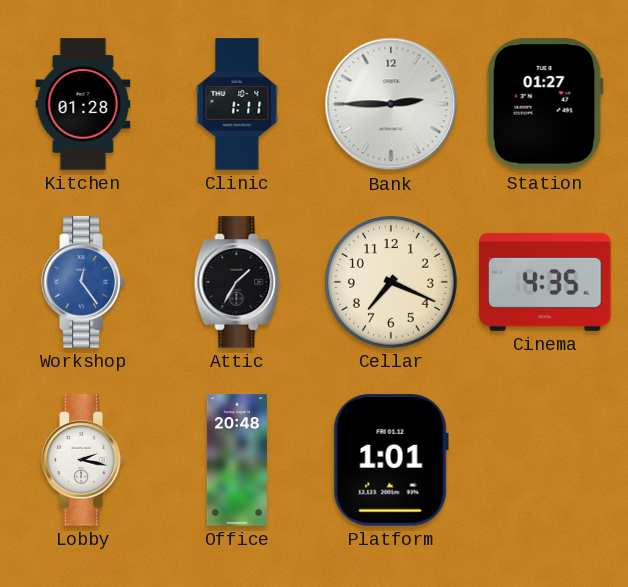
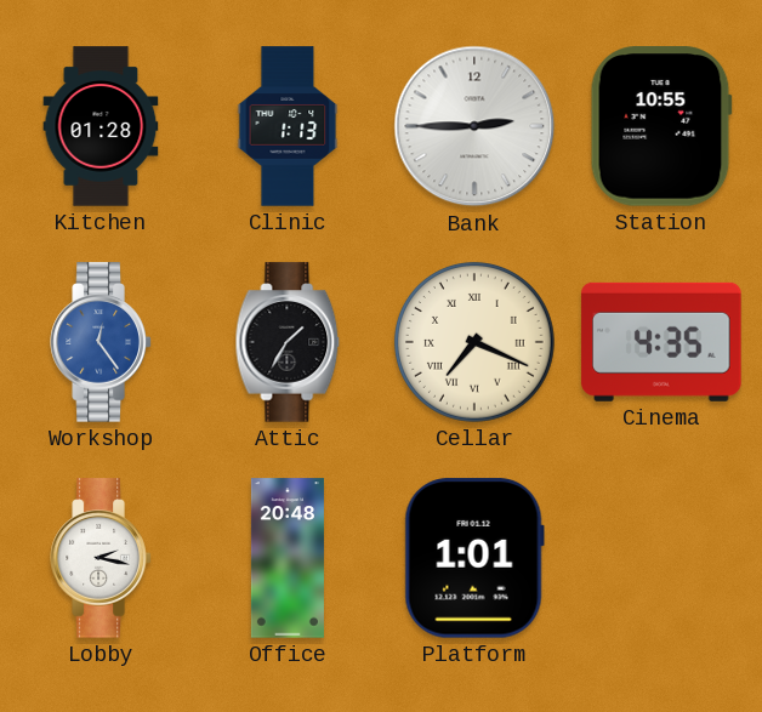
Clinic: 1:11 -> 1:13 (288, 126)
Station: 01:27 -> 10:55 (661, 126)
Cellar numerals: Arabic -> Roman (474, 342)
